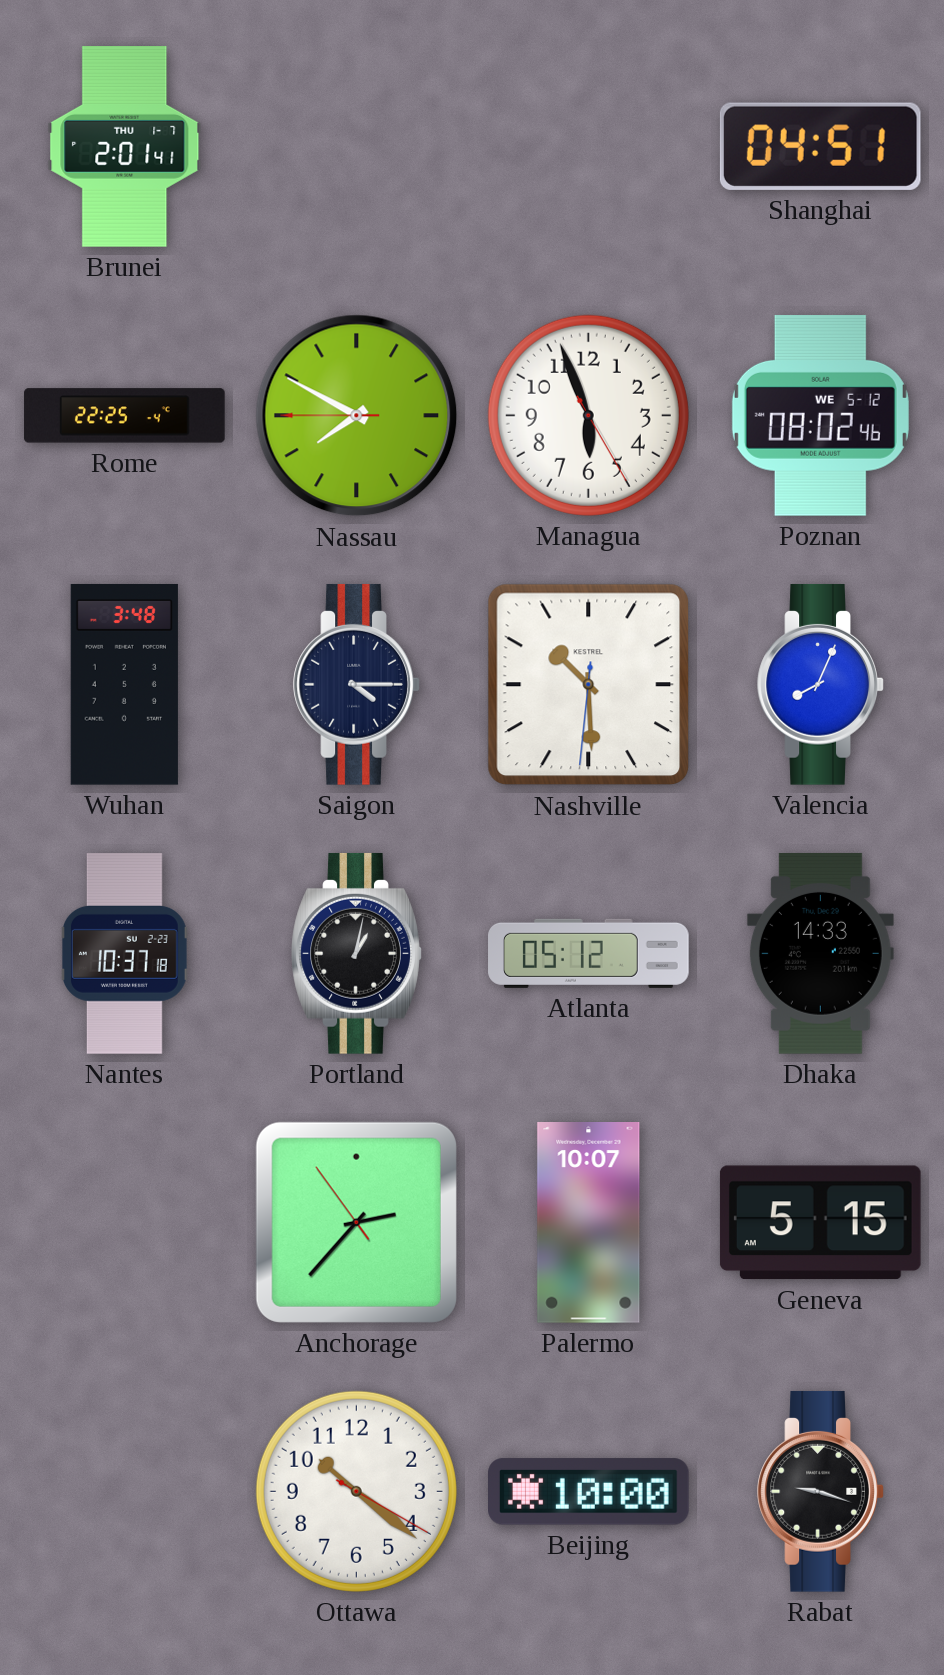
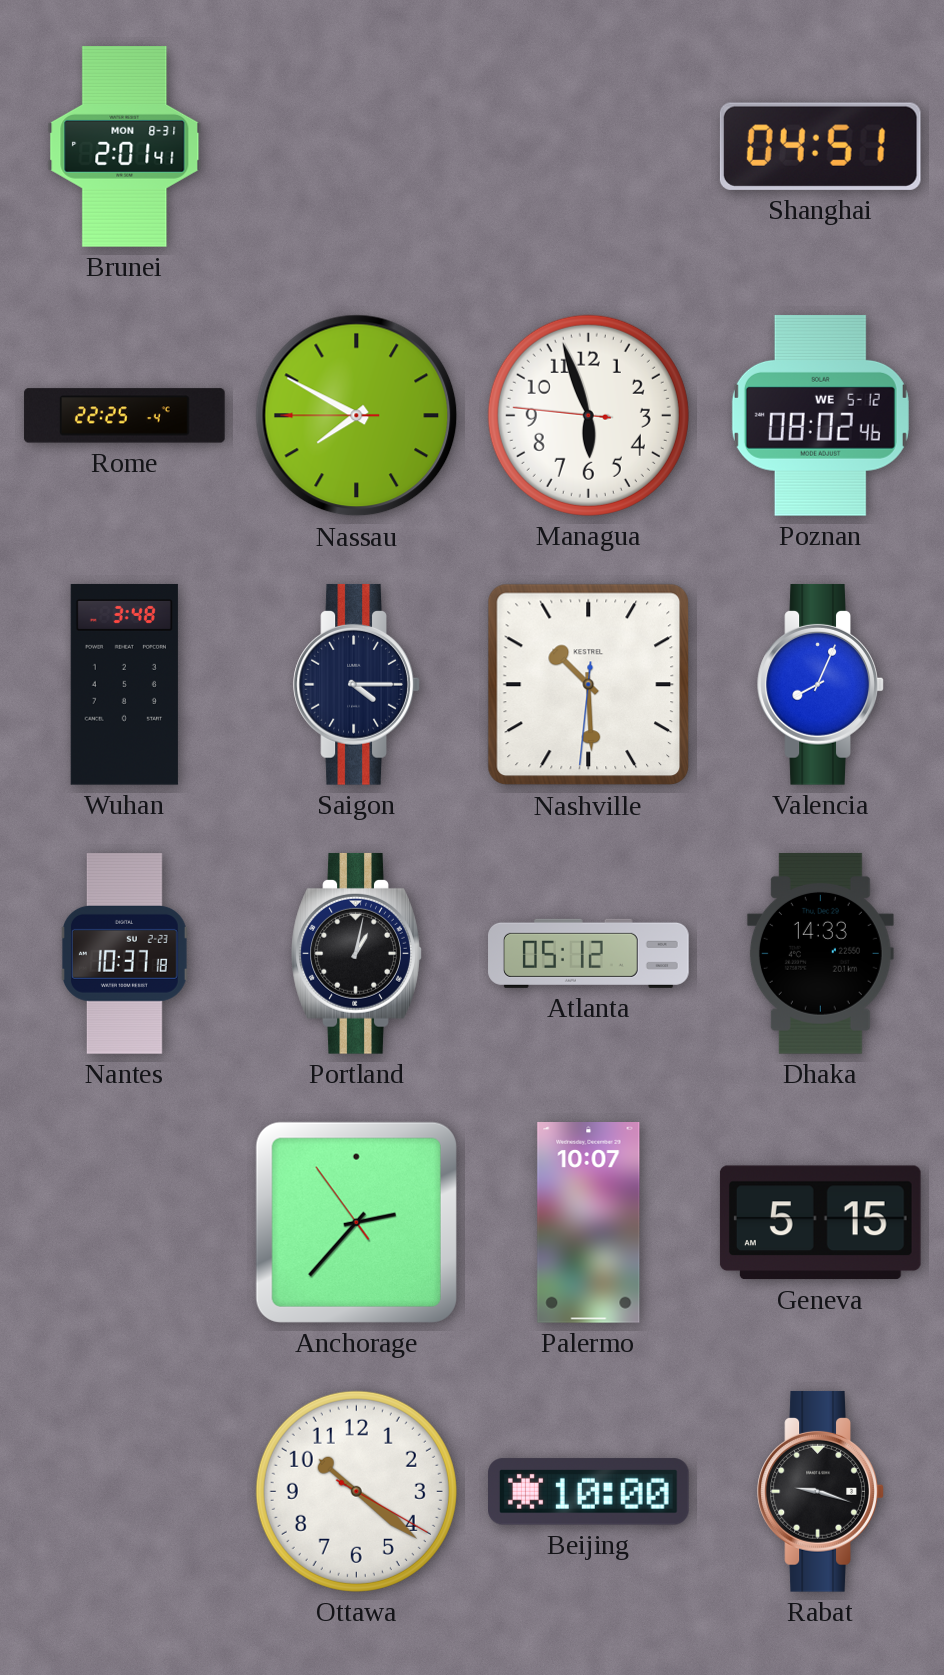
Brunei date: THU 1-7 -> MON 8-31 (125, 147)
Managua: 5:56:25 -> 5:56:46 (588, 415)
